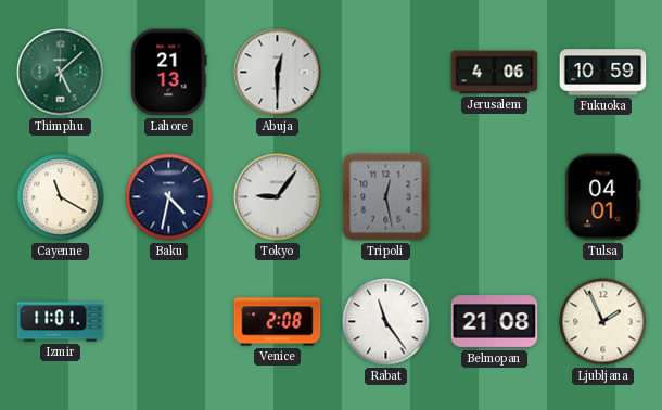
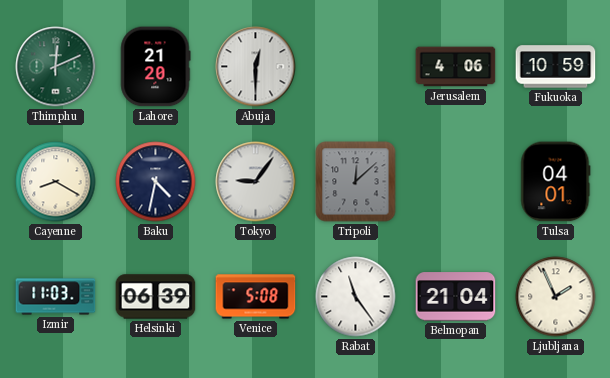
Thimphu: 5:08 -> 12:11 (56, 67)
Lahore: 21:13 -> 21:20 (156, 67)
Cayenne: 11:20 -> 8:20 (56, 182)
Tripoli: 12:28 -> 12:08 (356, 182)
Izmir: 11:01 -> 11:03 (56, 297)
Helsinki: none -> 06:39 (156, 297)
Venice: 2:08 -> 5:08 (256, 297)
Belmopan: 21:08 -> 21:04 (456, 297)
